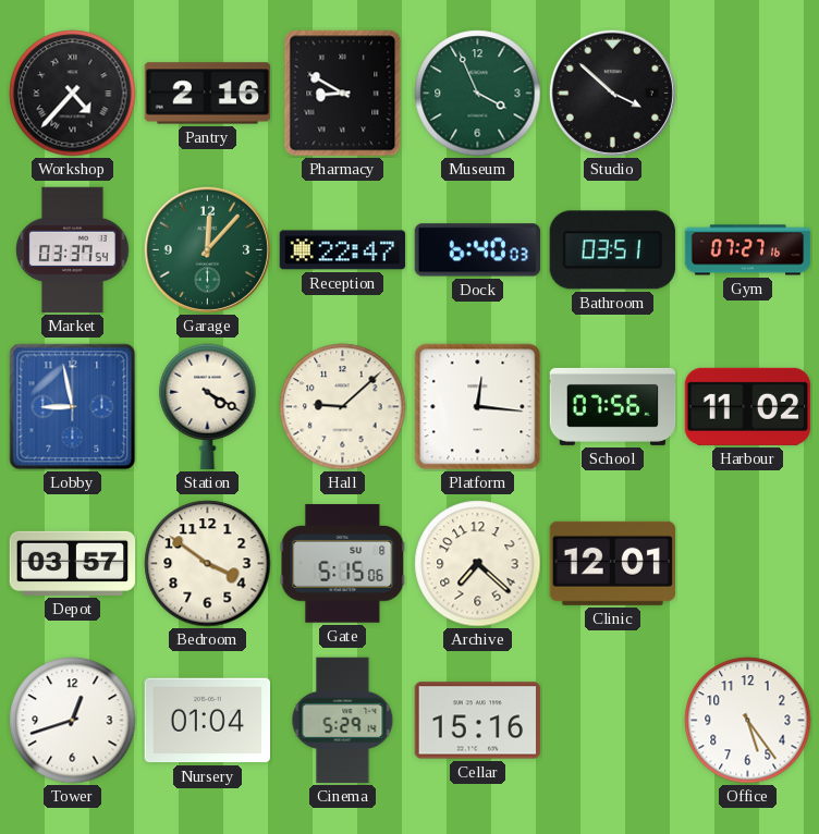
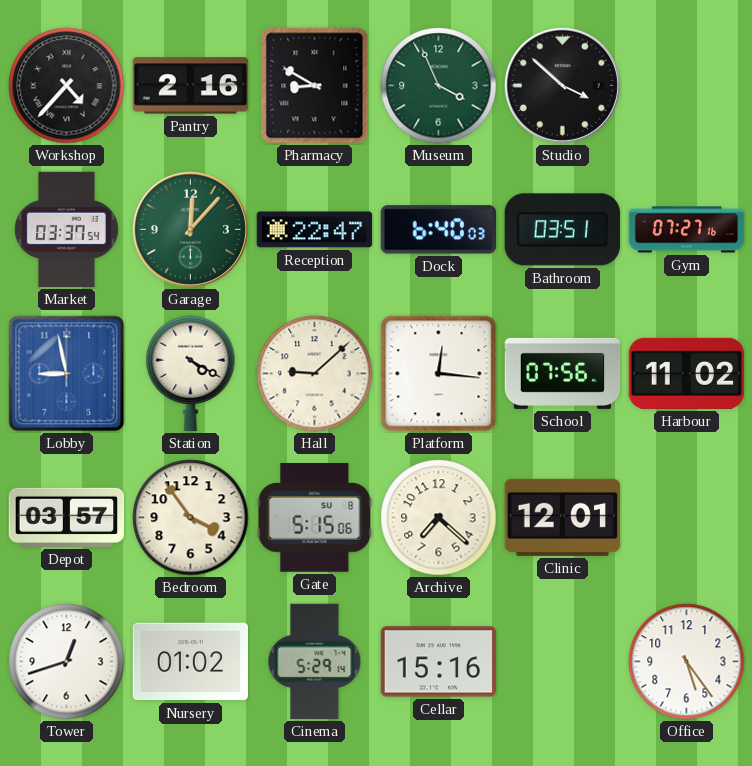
Bedroom: 3:51 -> 3:54 (191, 518)
Nursery: 01:04 -> 01:02 (191, 662)
